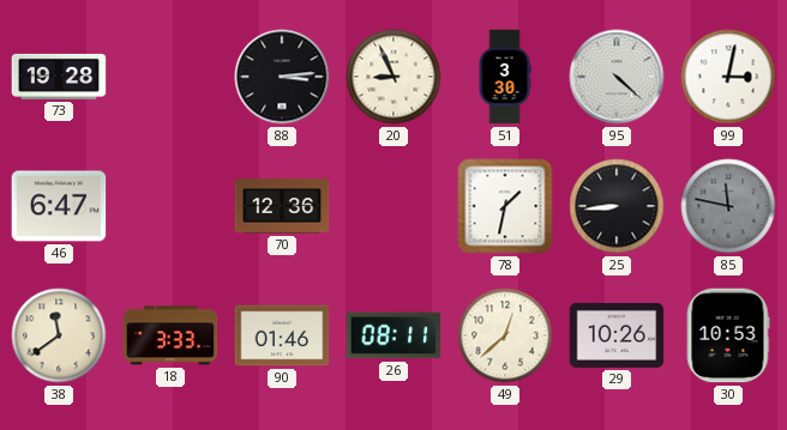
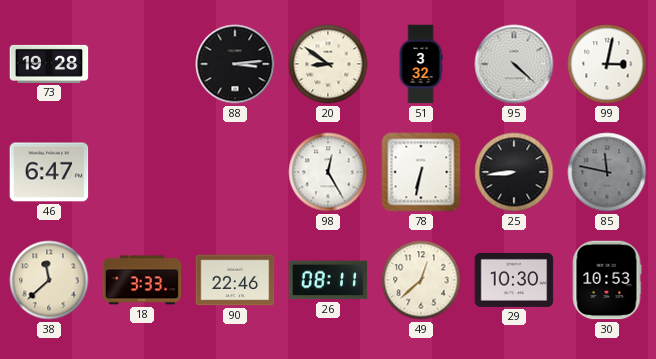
20: 8:56 -> 8:51 (328, 64)
51: 3:30 -> 3:32 (421, 64)
70: 12:36 -> none (282, 206)
98: none -> 12:25 (328, 172)
78: 1:32 -> 6:32 (421, 172)
38: 11:39 -> 11:38 (49, 280)
90: 01:46 -> 22:46 (235, 280)
29: 10:26 -> 10:30 (514, 280)
